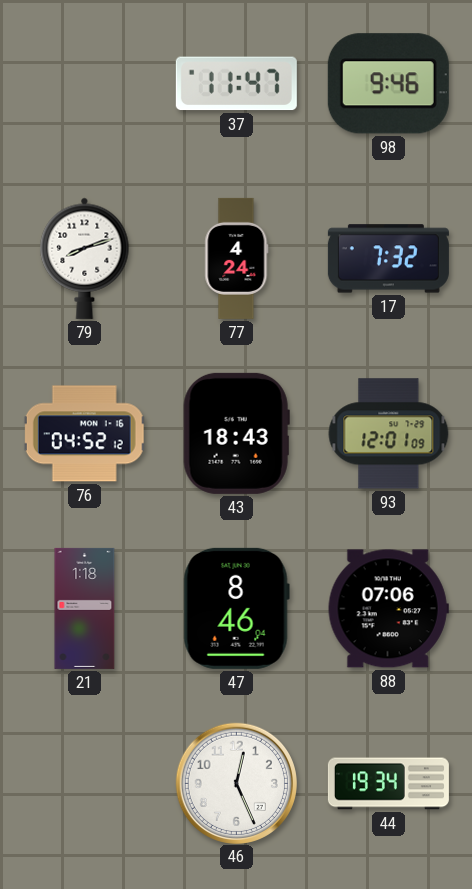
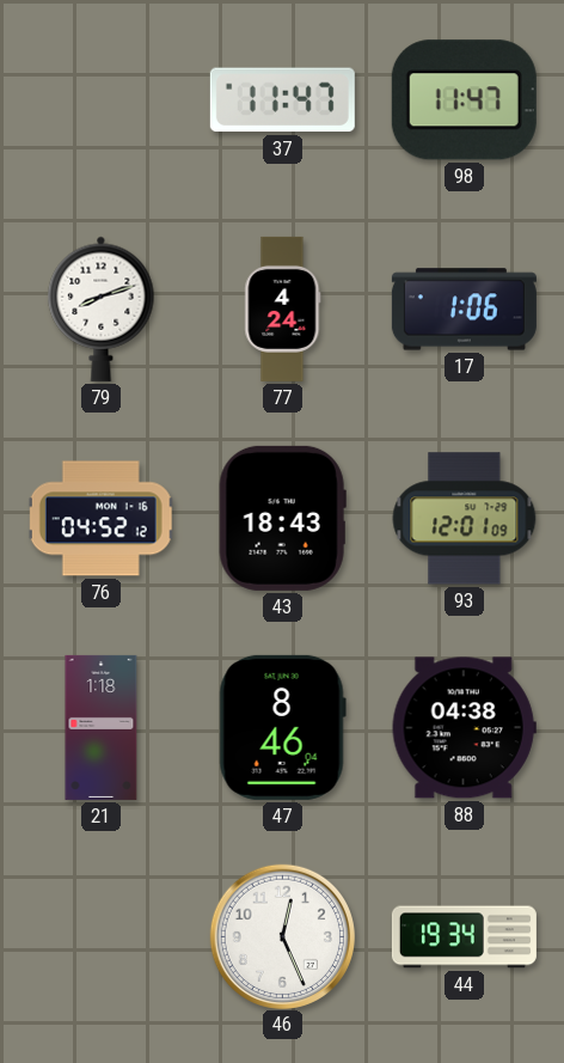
98: 9:46 -> 11:47 (464, 100)
17: 7:32 -> 1:06 (464, 310)
88: 07:06 -> 04:38 (464, 728)
